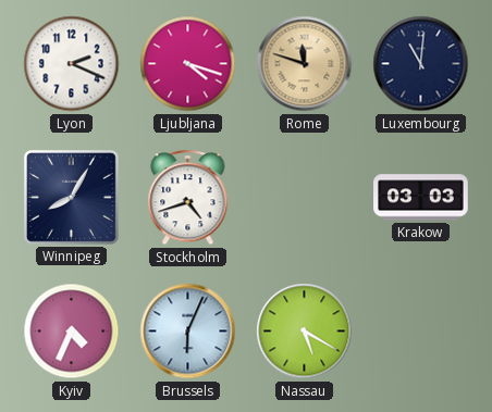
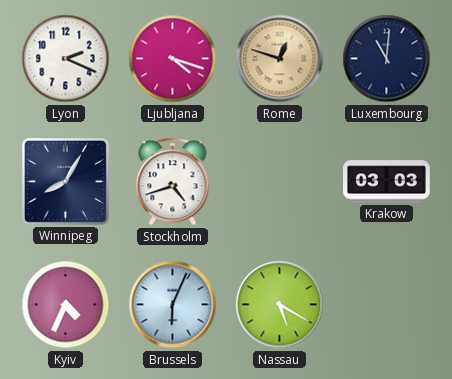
Rome: 11:48 -> 12:48 (280, 59)
